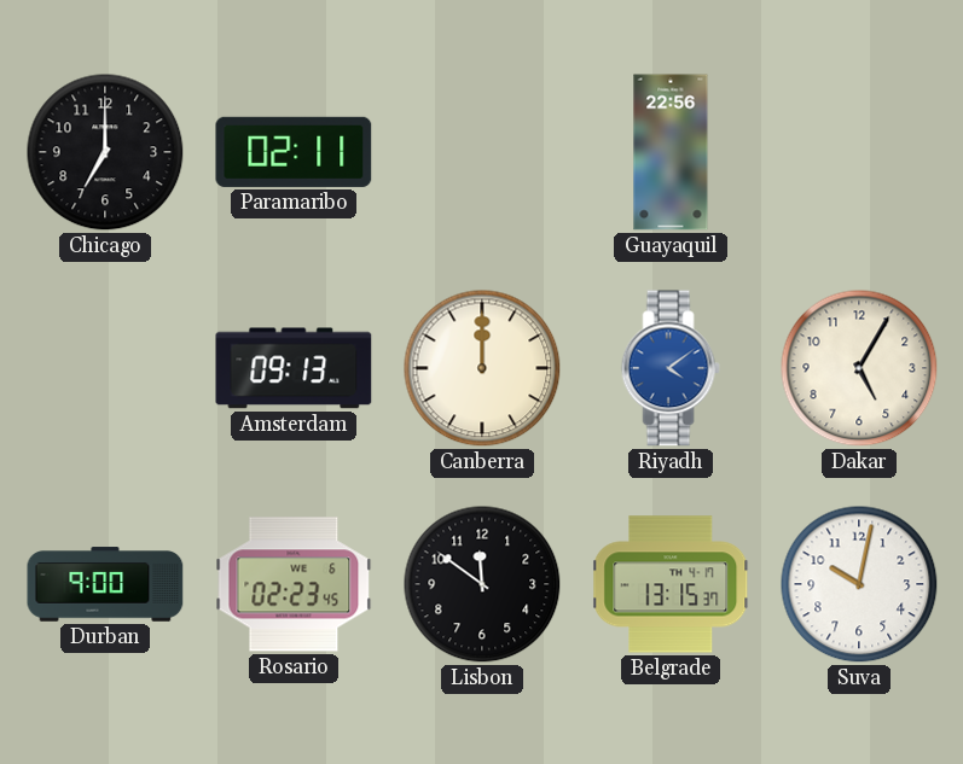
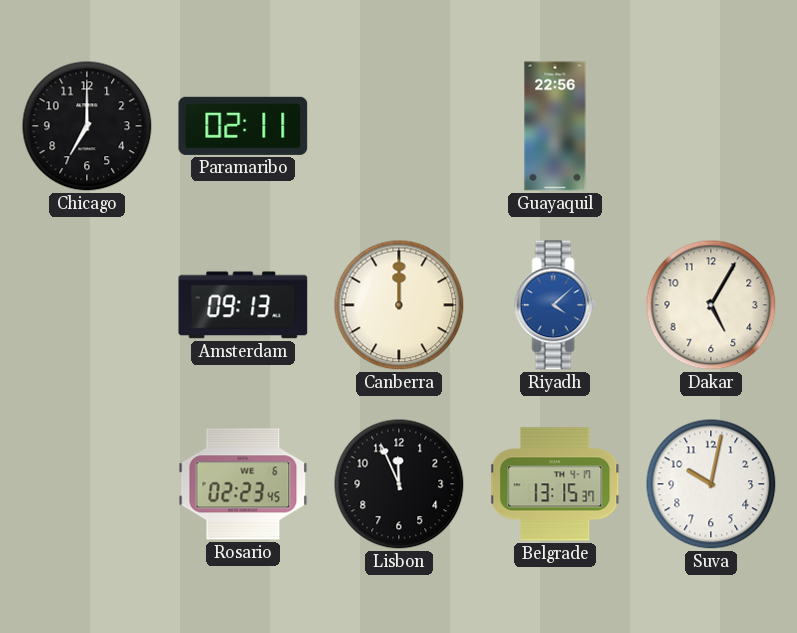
Riyadh: 4:09 -> 4:08 (555, 305)
Durban: 9:00 -> none (105, 584)
Lisbon: 11:51 -> 11:56 (399, 484)
